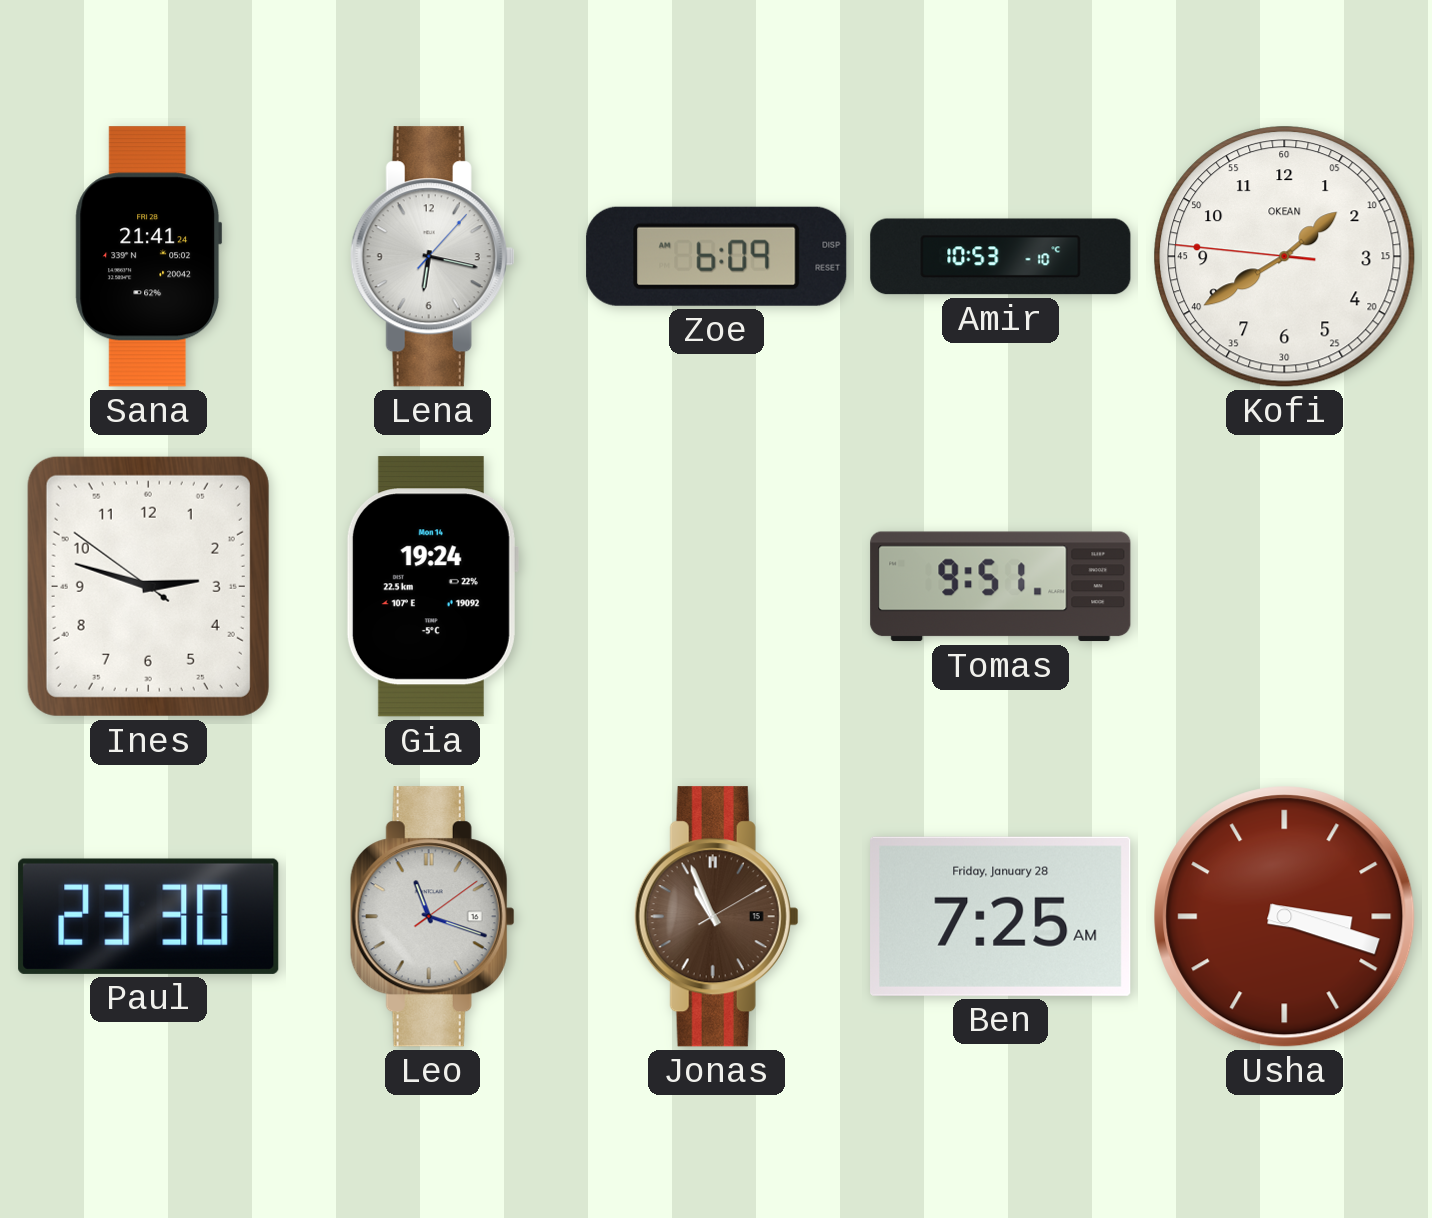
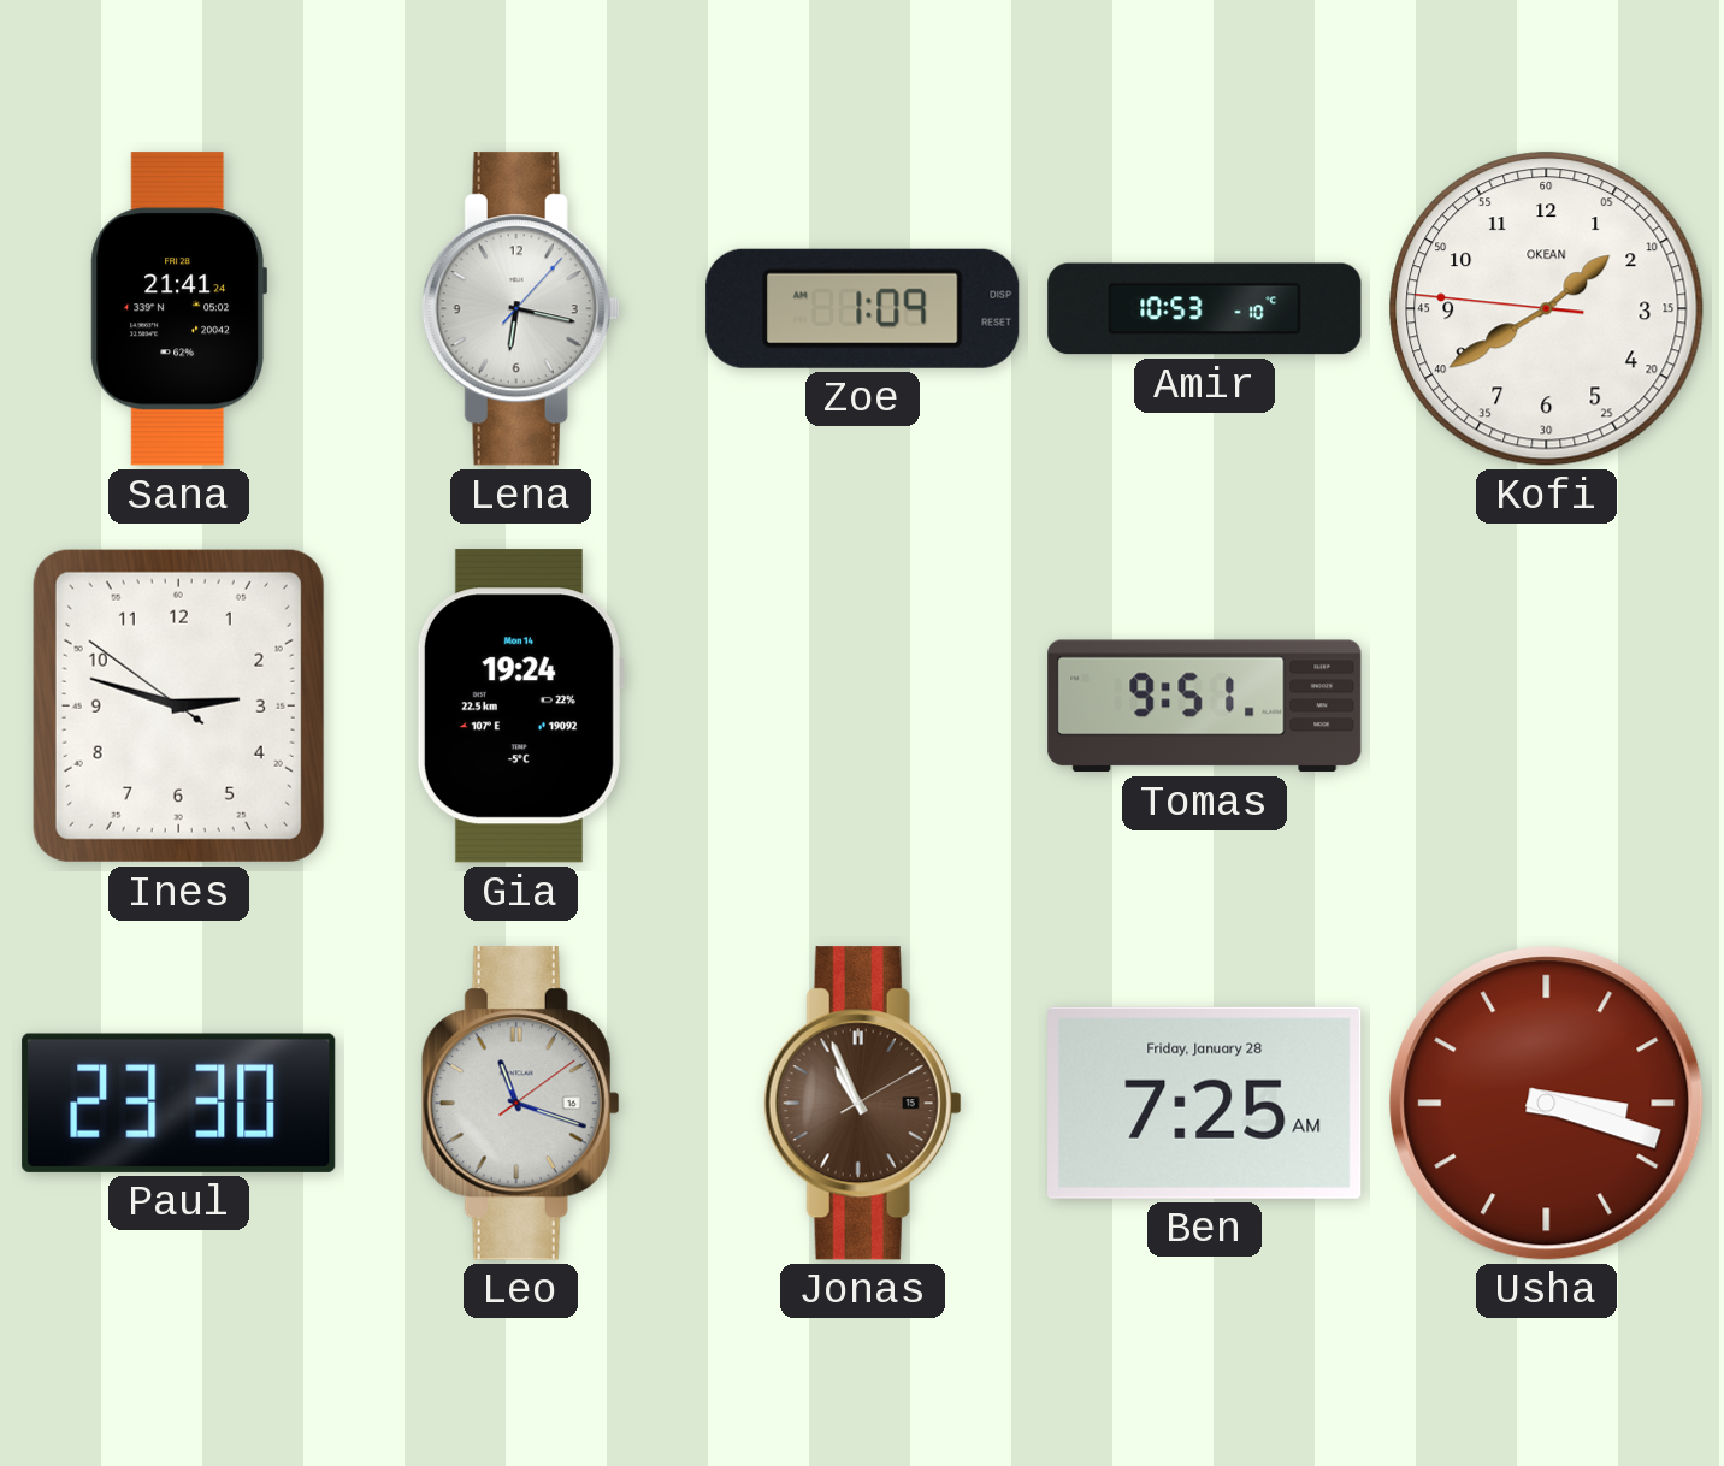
Zoe: 6:09 -> 1:09 (863, 308)
